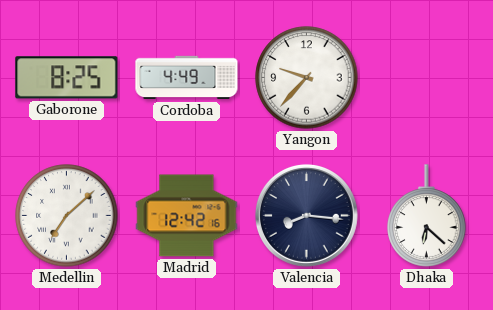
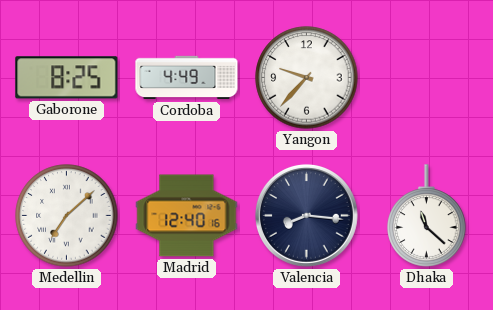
Madrid: 12:42 -> 12:40 (187, 216)
Dhaka: 6:22 -> 11:22 (427, 216)
